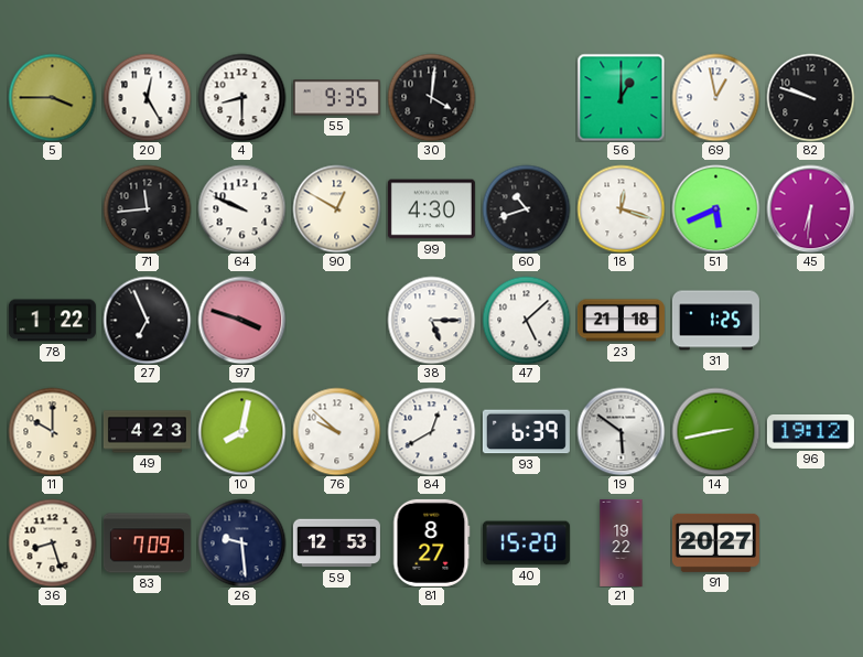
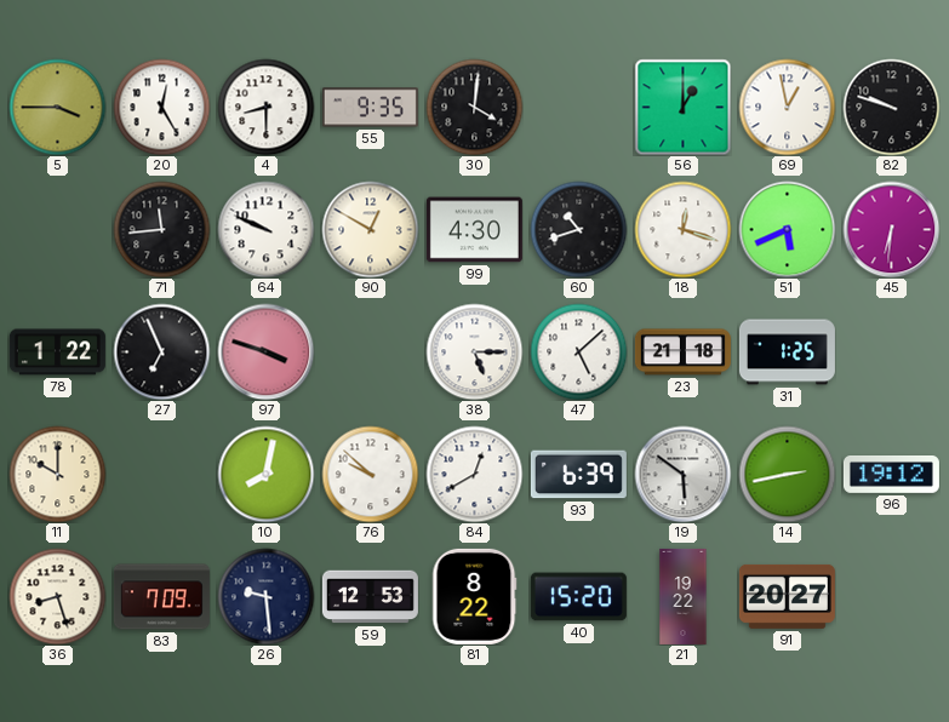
49: 4:23 -> none (147, 432)
81: 8:27 -> 8:22 (475, 596)
